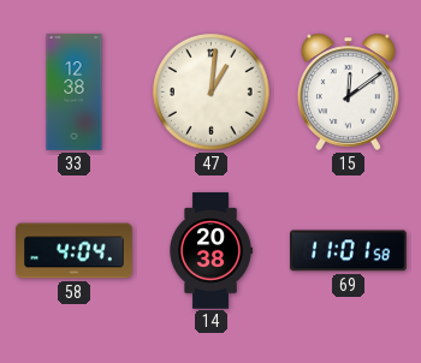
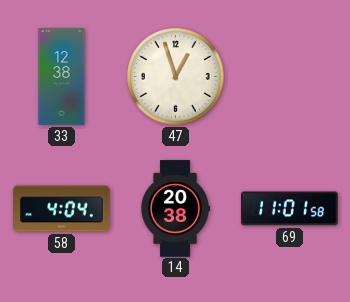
47: 1:01 -> 12:57 (176, 77)
15: 12:09 -> none (349, 91)
